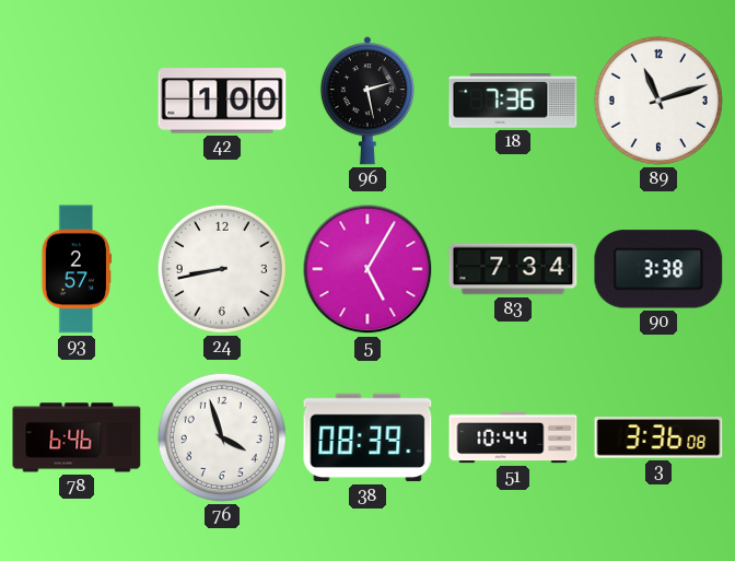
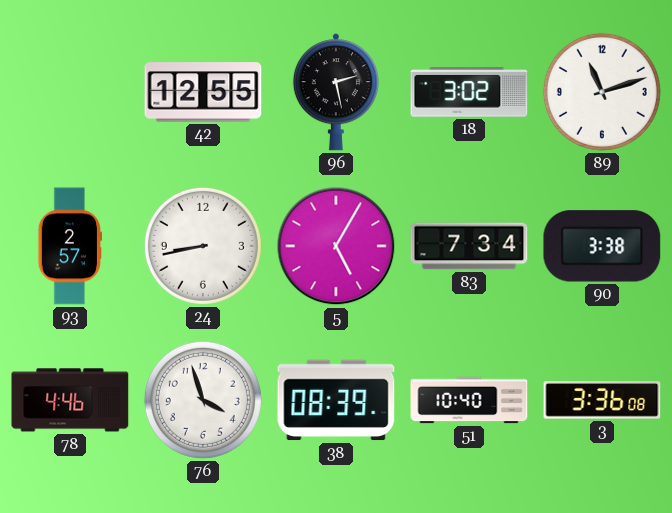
42: 1:00 -> 12:55 (203, 92)
18: 7:36 -> 3:02 (469, 93)
78: 6:46 -> 4:46 (70, 400)
51: 10:44 -> 10:40 (469, 400)
